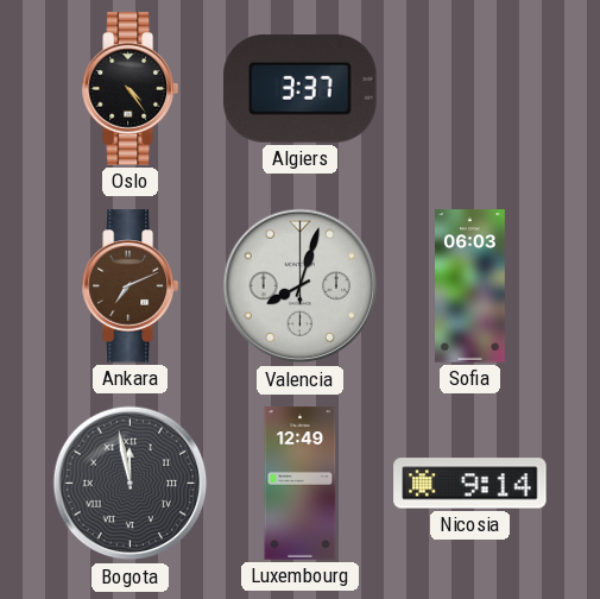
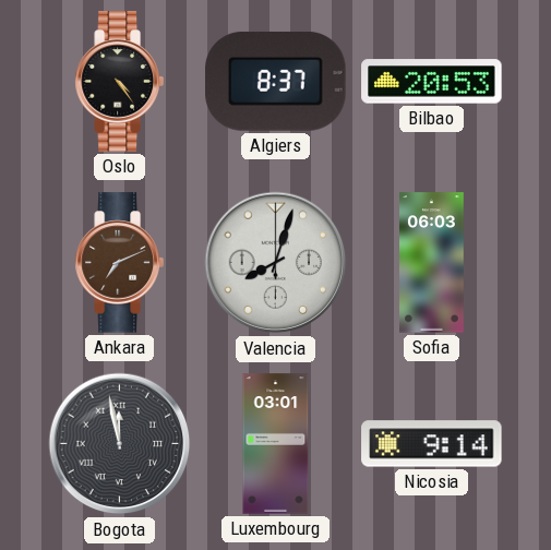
Algiers: 3:37 -> 8:37 (276, 82)
Bilbao: none -> 20:53 (432, 82)
Luxembourg: 12:49 -> 03:01 (276, 444)
